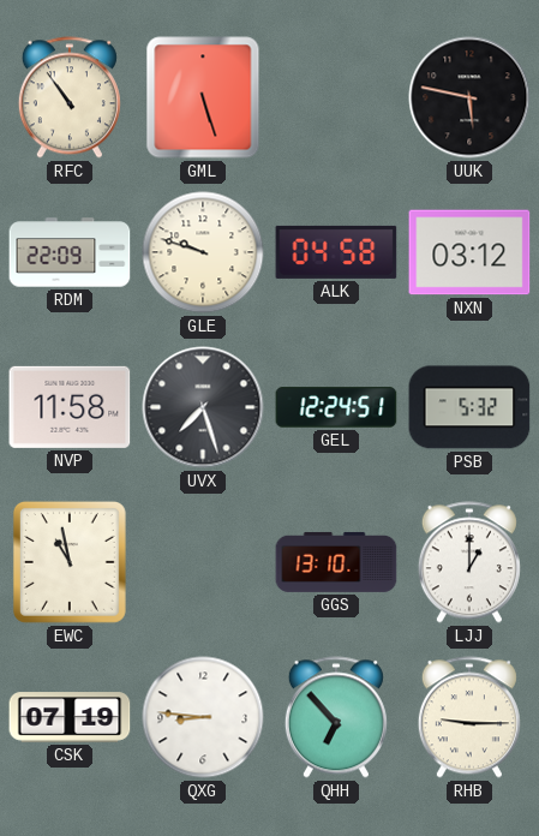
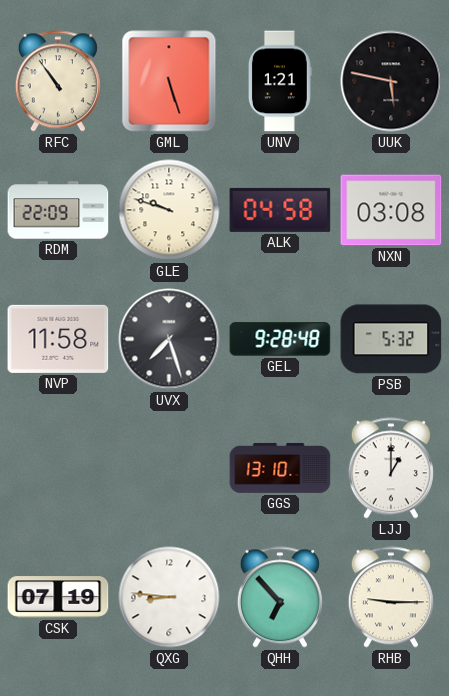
UNV: none -> 1:21 (281, 81)
NXN: 03:12 -> 03:08 (391, 210)
GEL: 12:24 -> 9:28 (280, 339)
EWC: 10:58 -> none (70, 562)
